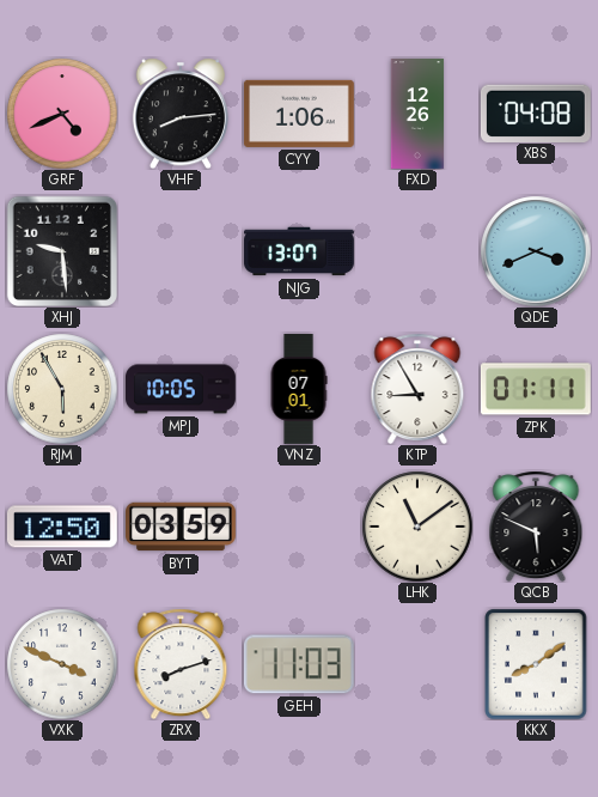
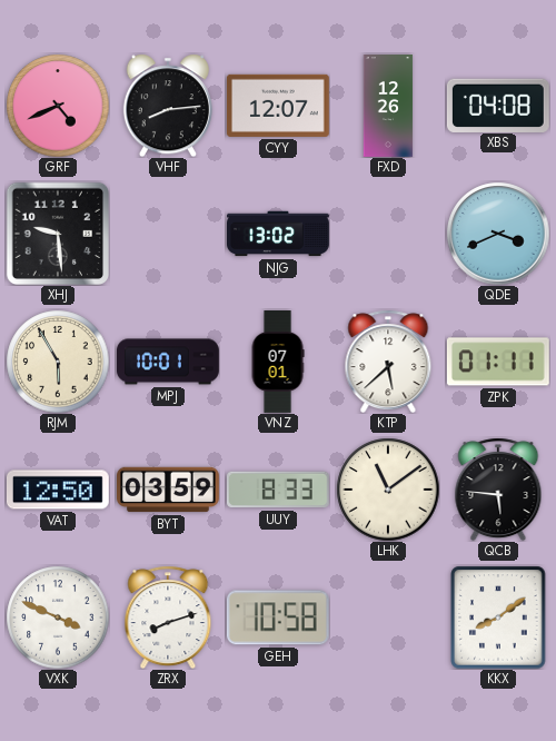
CYY: 1:06 -> 12:07 (278, 106)
NJG: 13:07 -> 13:02 (279, 234)
MPJ: 10:05 -> 10:01 (169, 362)
KTP: 8:55 -> 5:38 (388, 362)
UUY: none -> 8:33 (278, 490)
QCB: 5:49 -> 5:46 (498, 490)
GEH: 11:03 -> 10:58 (278, 617)
